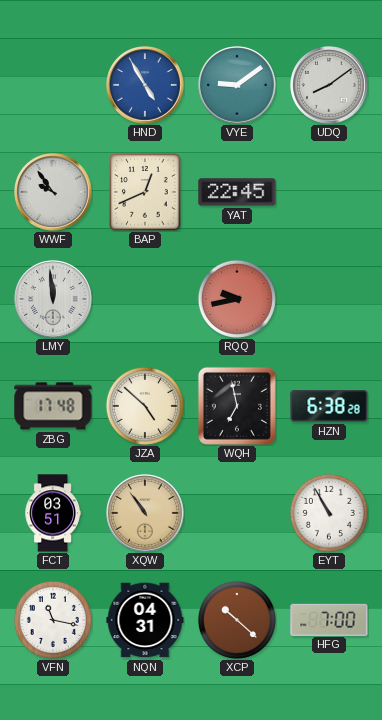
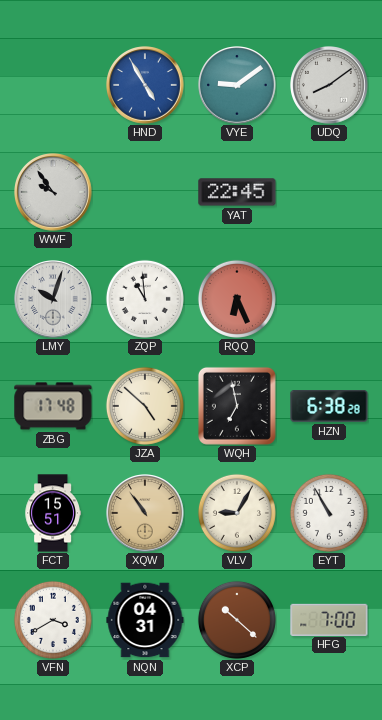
BAP: 12:41 -> none (145, 192)
LMY: 11:59 -> 10:03 (53, 299)
ZQP: none -> 10:59 (145, 299)
RQQ: 9:43 -> 6:26 (237, 299)
FCT: 03:51 -> 15:51 (53, 513)
VLV: none -> 9:05 (237, 513)
VFN: 11:17 -> 3:40 (53, 620)
